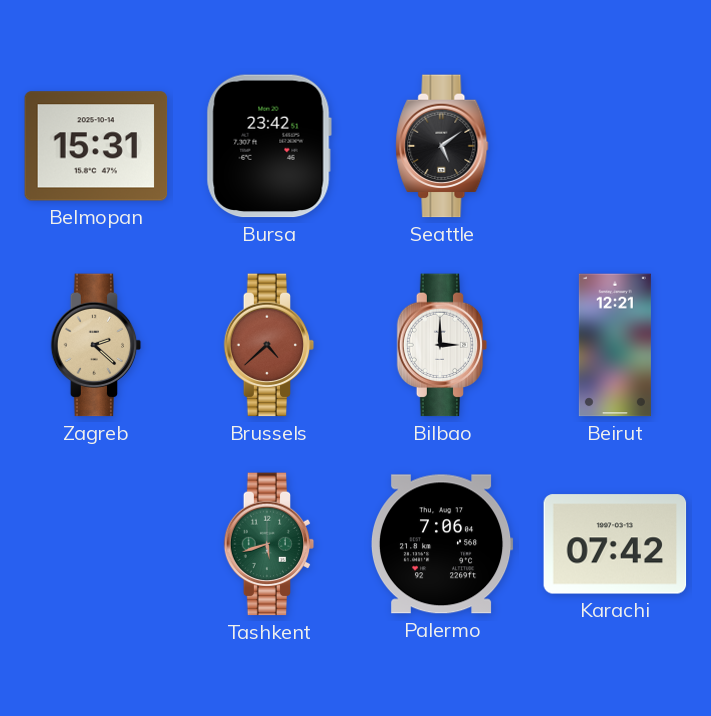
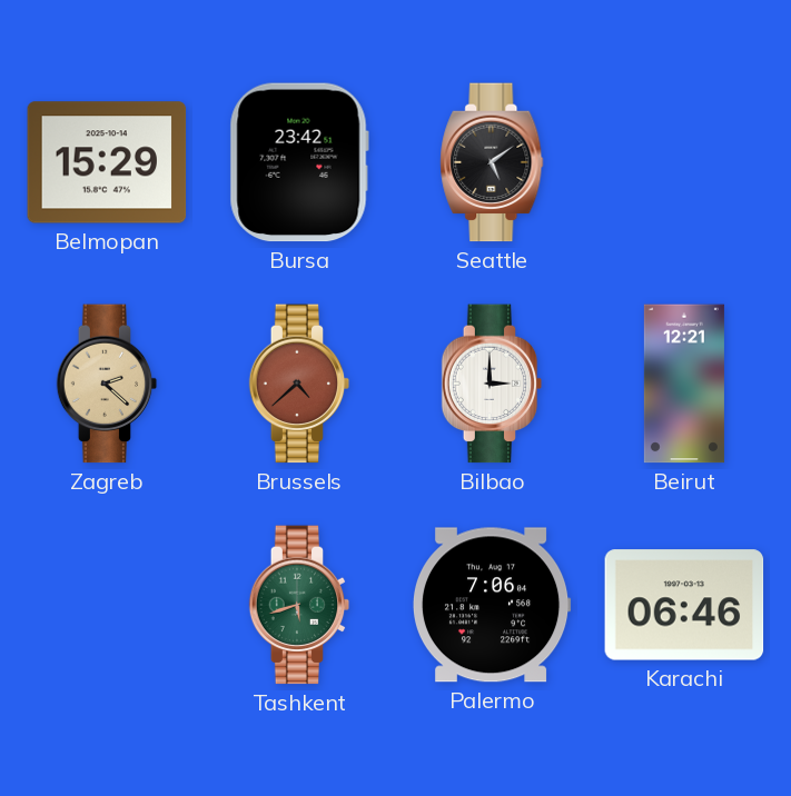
Belmopan: 15:31 -> 15:29 (107, 162)
Karachi: 07:42 -> 06:46 (684, 605)
